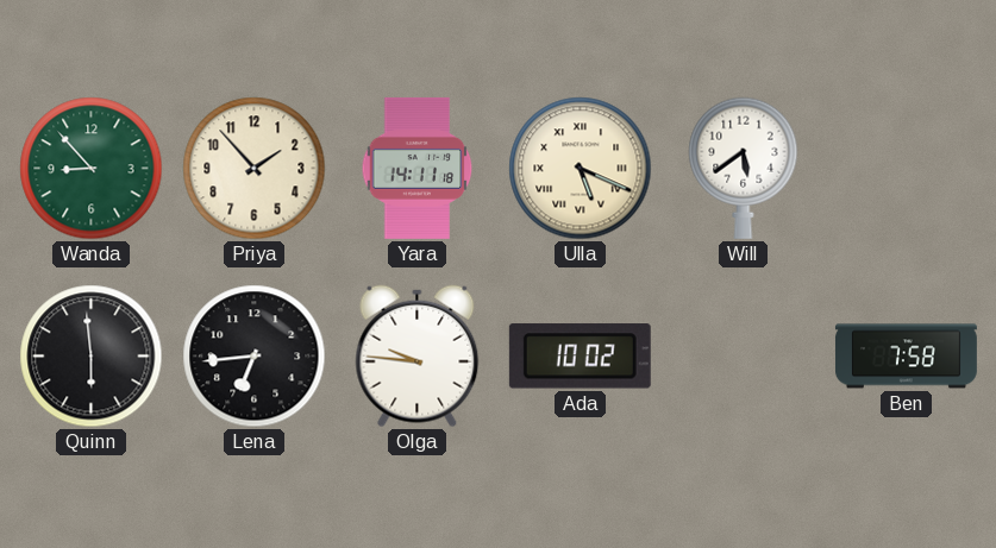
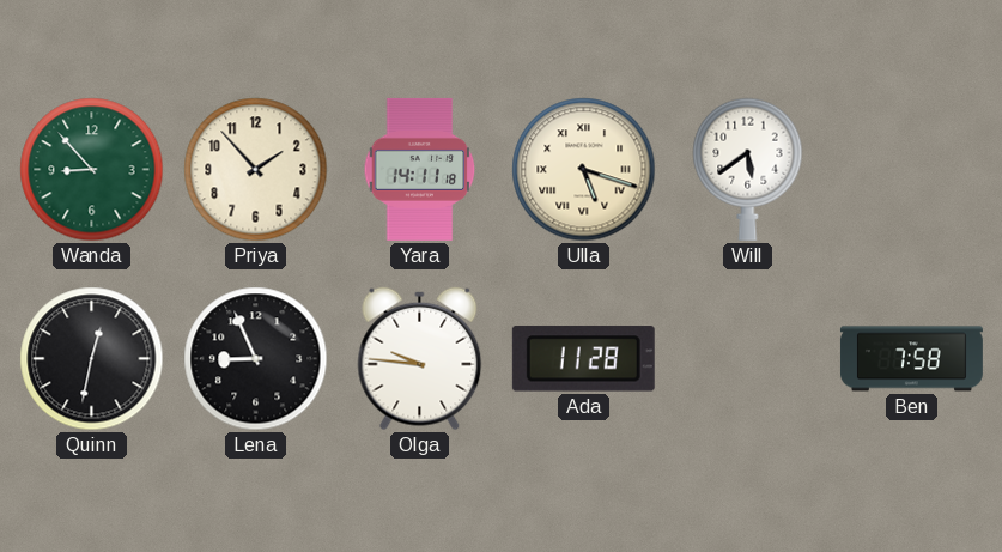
Ulla: 5:19 -> 5:18 (584, 170)
Quinn: 5:59 -> 12:32 (92, 359)
Lena: 6:44 -> 8:56 (256, 359)
Ada: 10:02 -> 11:28 (583, 359)
